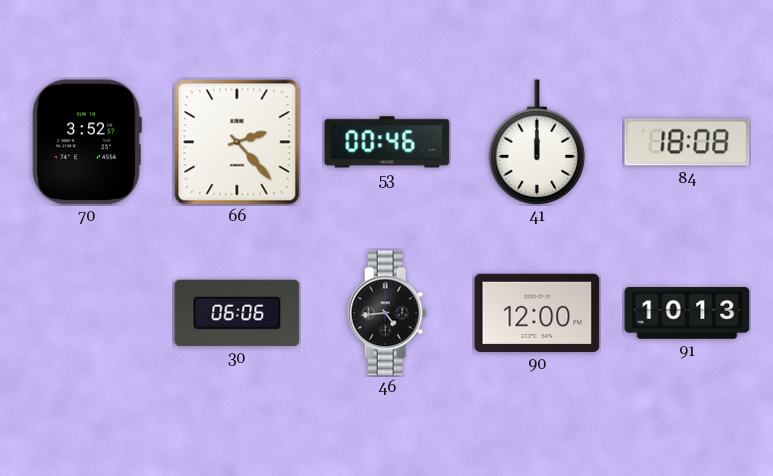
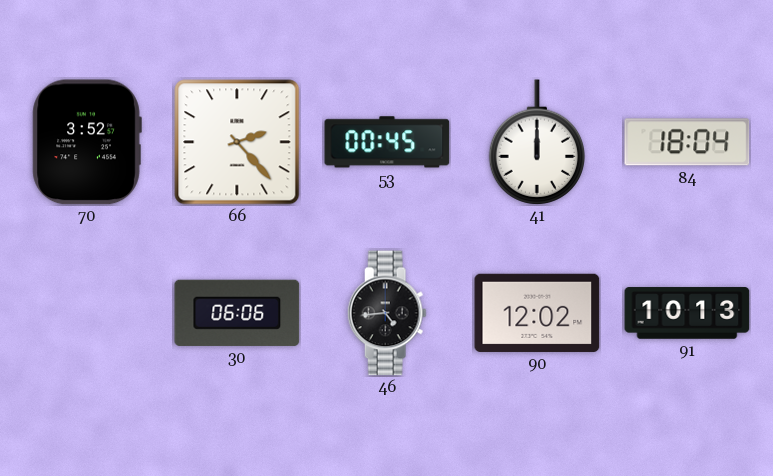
53: 00:46 -> 00:45 (387, 142)
84: 18:08 -> 18:04 (687, 142)
90: 12:00 -> 12:02 (537, 313)
